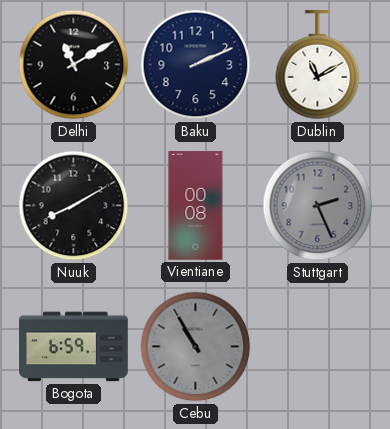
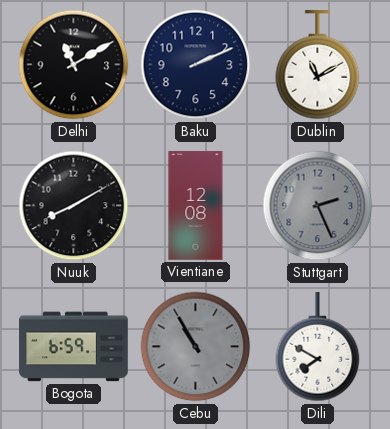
Vientiane: 00:08 -> 12:08 (196, 206)
Dili: none -> 7:50 (318, 347)
